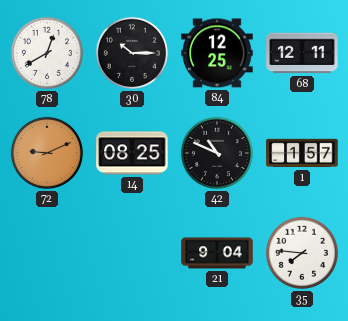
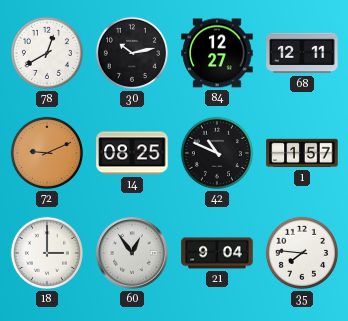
30: 10:15 -> 10:13 (132, 53)
84: 12:25 -> 12:27 (217, 53)
18: none -> 3:00 (47, 253)
60: none -> 12:54 (132, 253)
